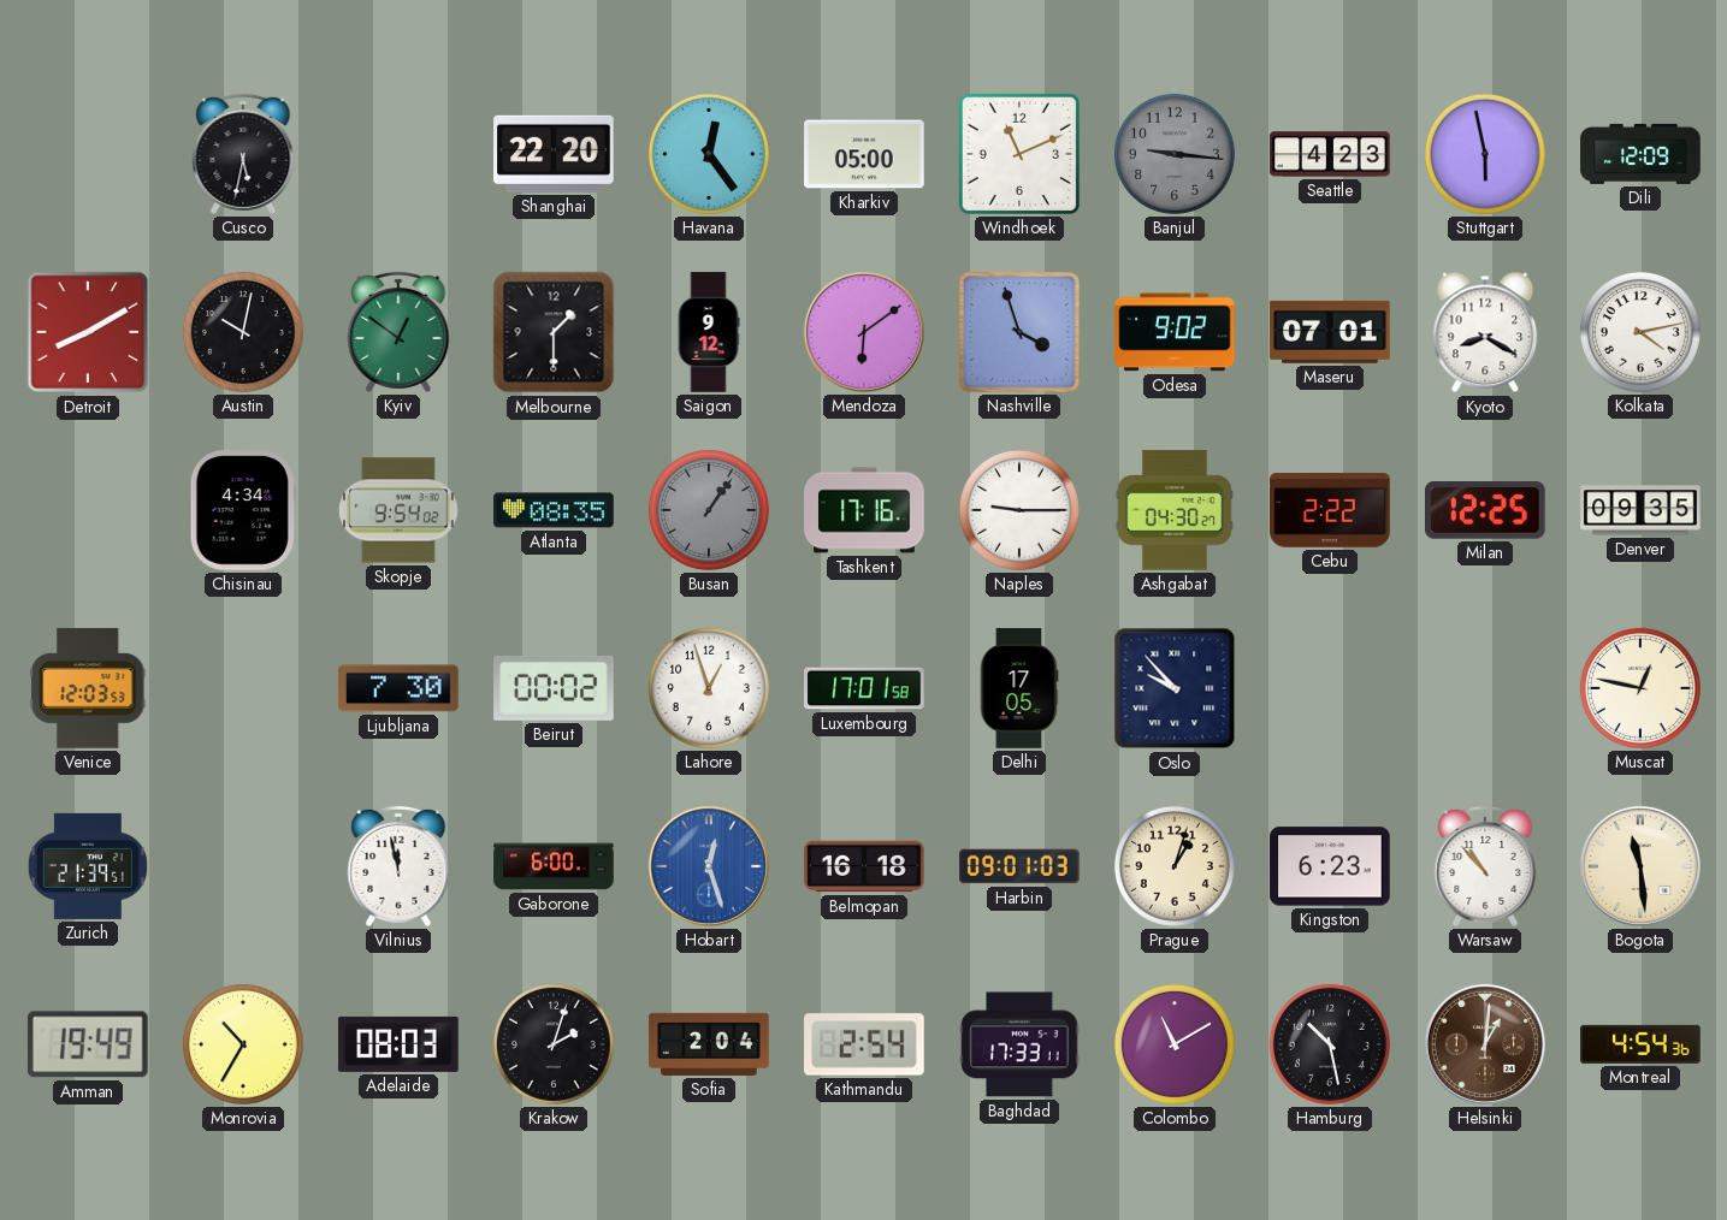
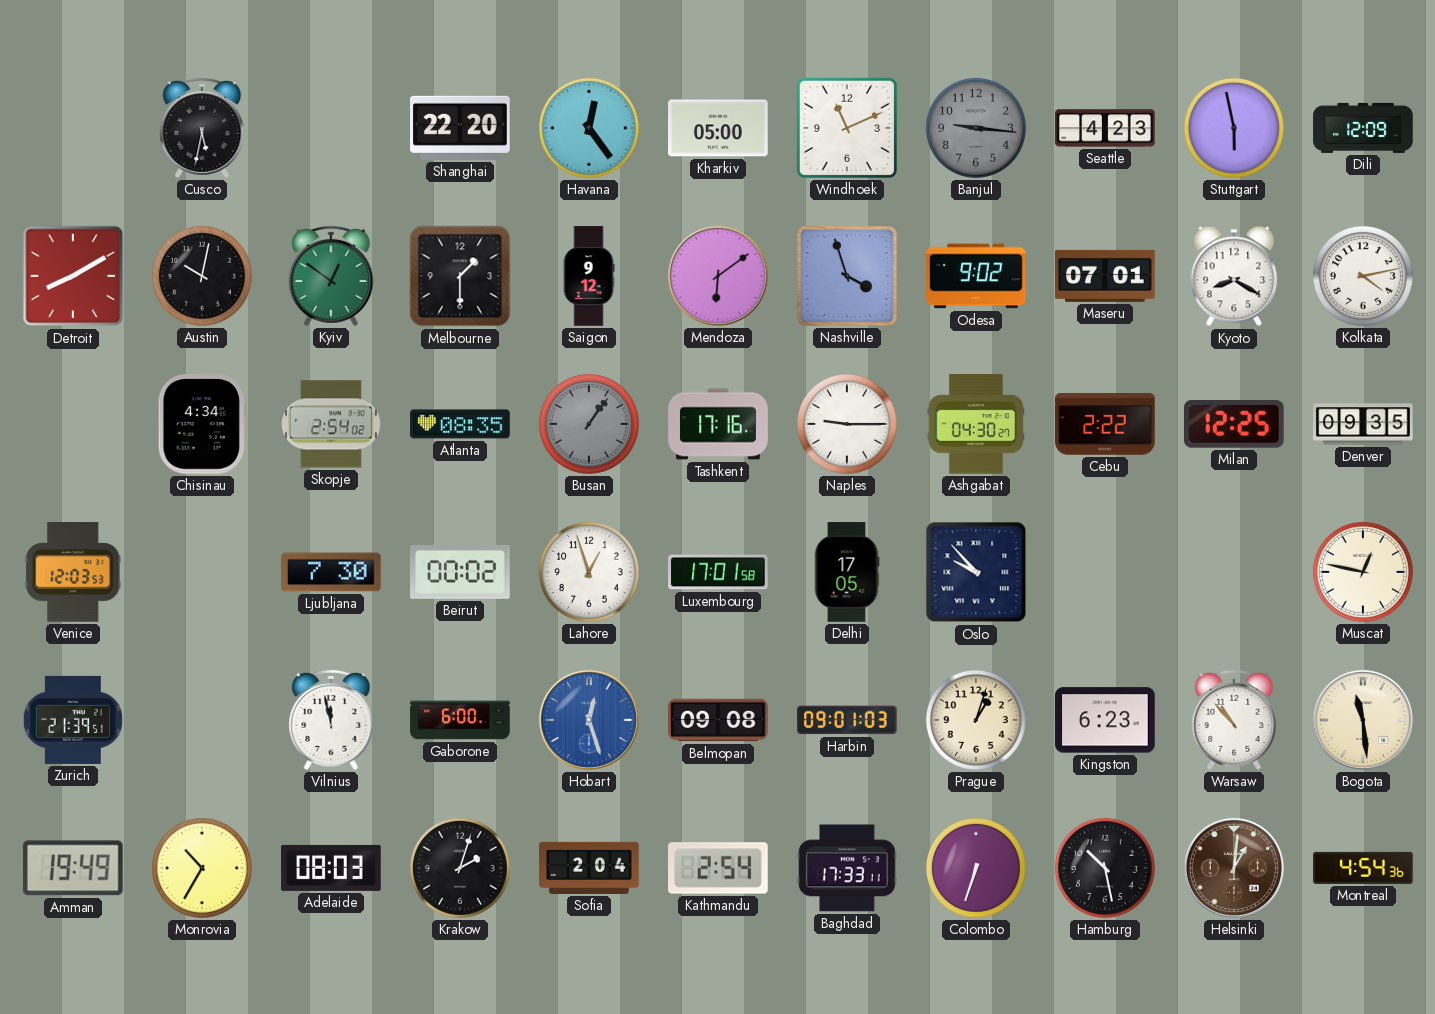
Skopje: 9:54 -> 2:54 (331, 424)
Belmopan: 16:18 -> 09:08 (718, 720)
Colombo: 11:10 -> 6:33 (976, 868)
